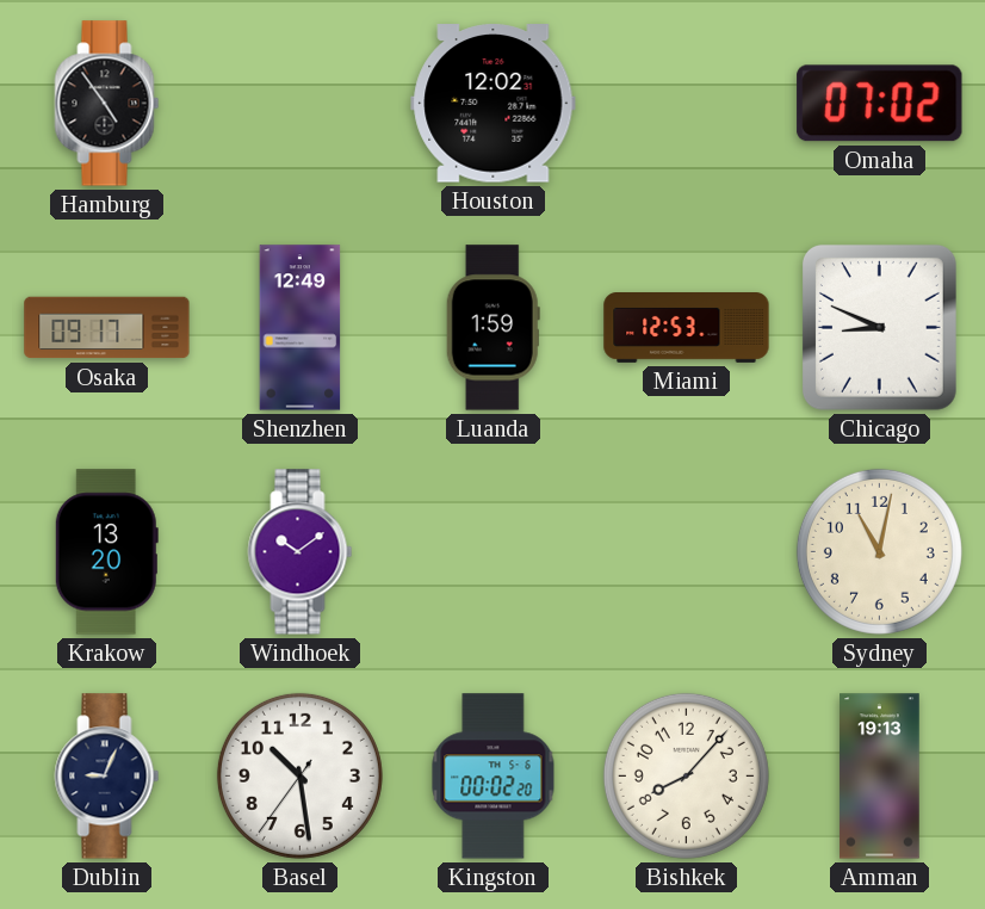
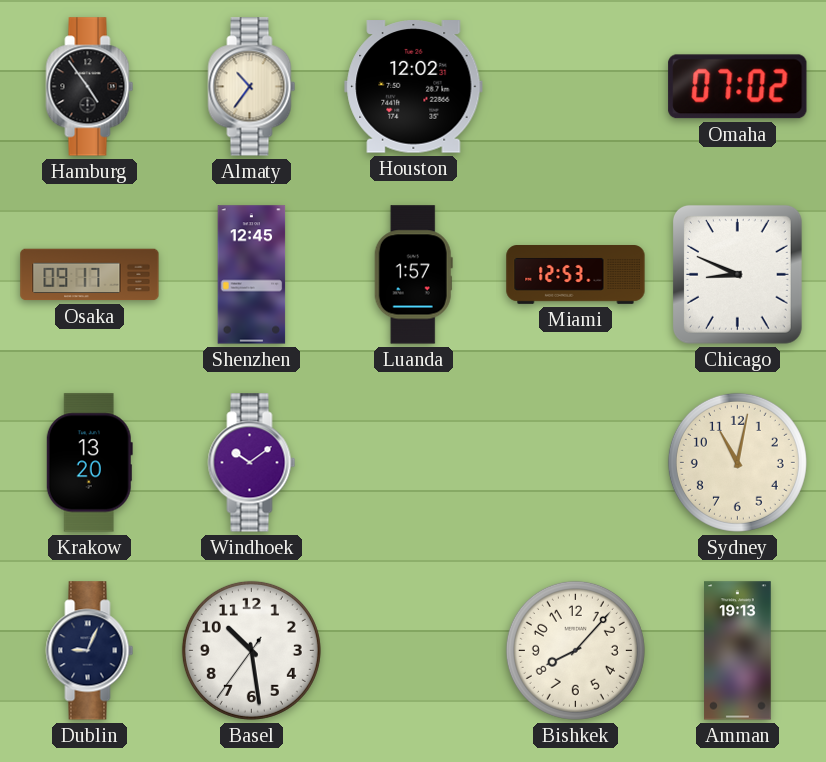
Almaty: none -> 10:36 (252, 87)
Shenzhen: 12:49 -> 12:45 (252, 275)
Luanda: 1:59 -> 1:57 (413, 275)
Kingston: 00:02 -> none (494, 777)
